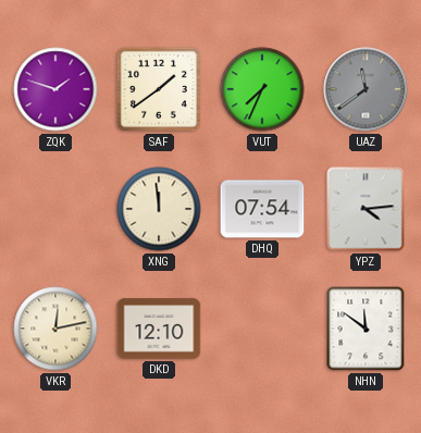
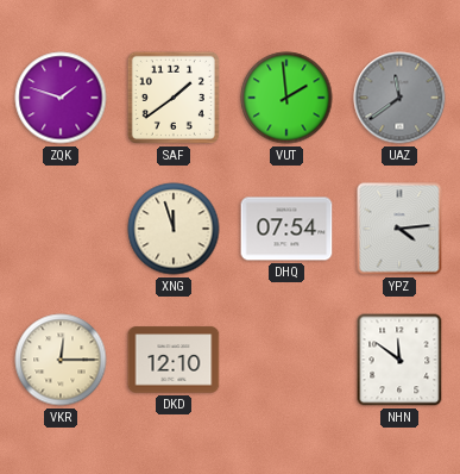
VUT: 7:34 -> 1:59 (286, 98)
XNG: 11:59 -> 11:57 (174, 229)
VKR: 12:13 -> 12:15 (61, 360)
